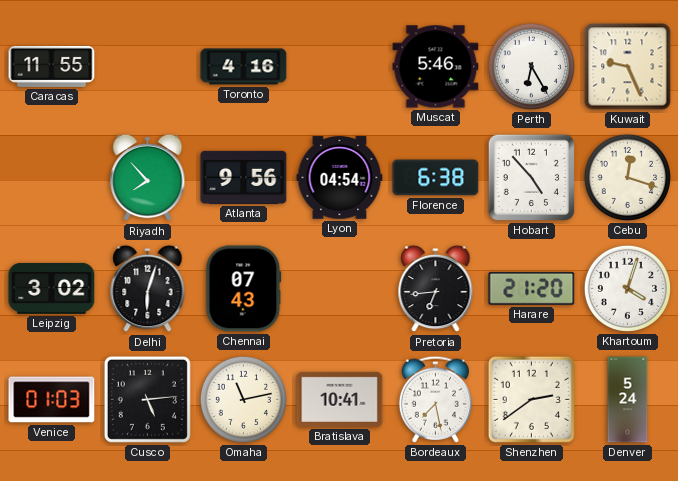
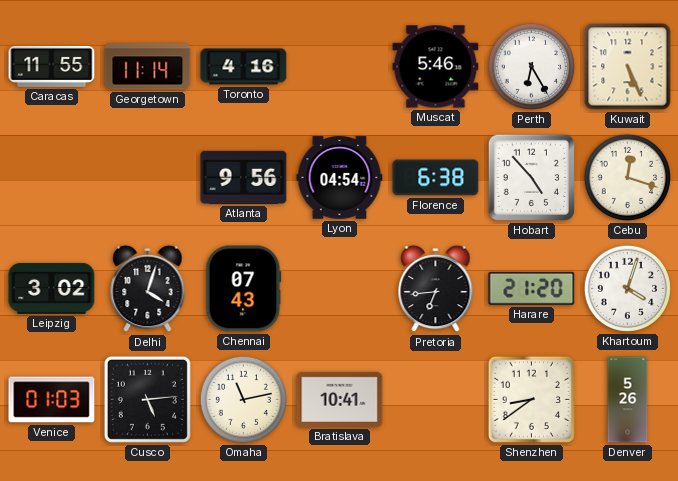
Georgetown: none -> 11:14 (148, 67)
Kuwait: 9:26 -> 5:26 (628, 67)
Riyadh: 7:53 -> none (148, 178)
Delhi: 6:03 -> 4:03 (148, 289)
Bordeaux: 7:28 -> none (435, 399)
Shenzhen: 2:39 -> 8:39 (531, 399)
Denver: 5:24 -> 5:26 (628, 400)
